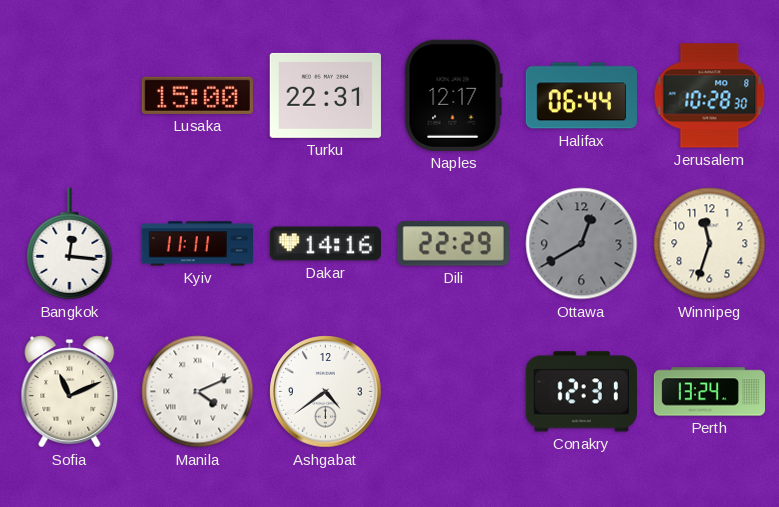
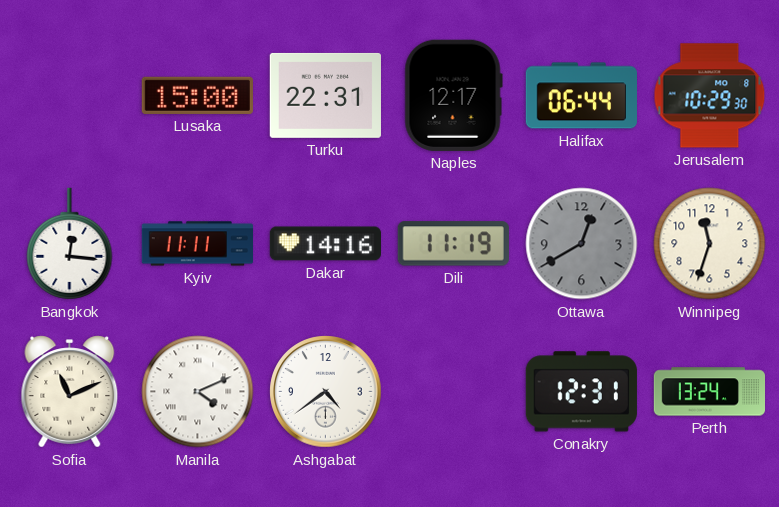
Jerusalem: 10:28 -> 10:29 (710, 96)
Dili: 22:29 -> 11:19 (453, 244)
